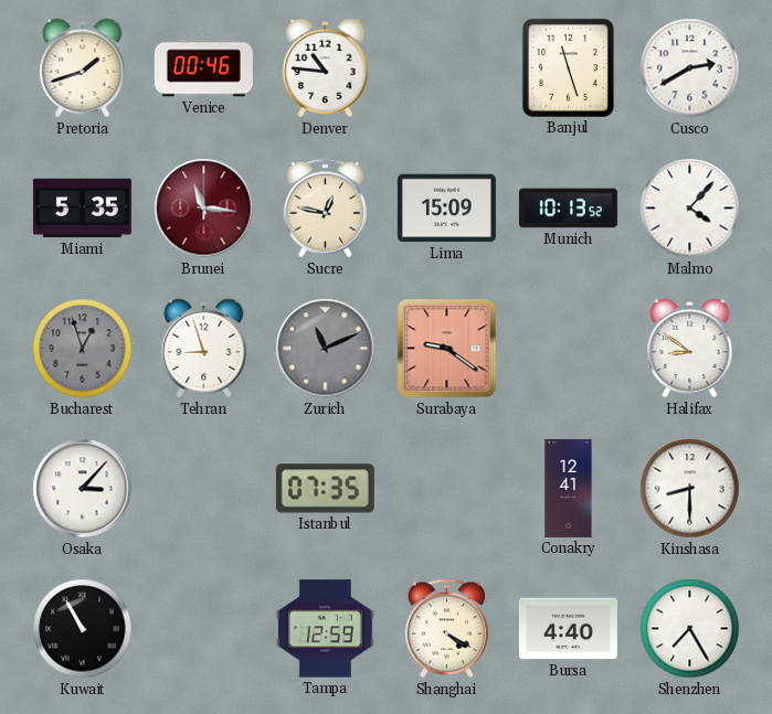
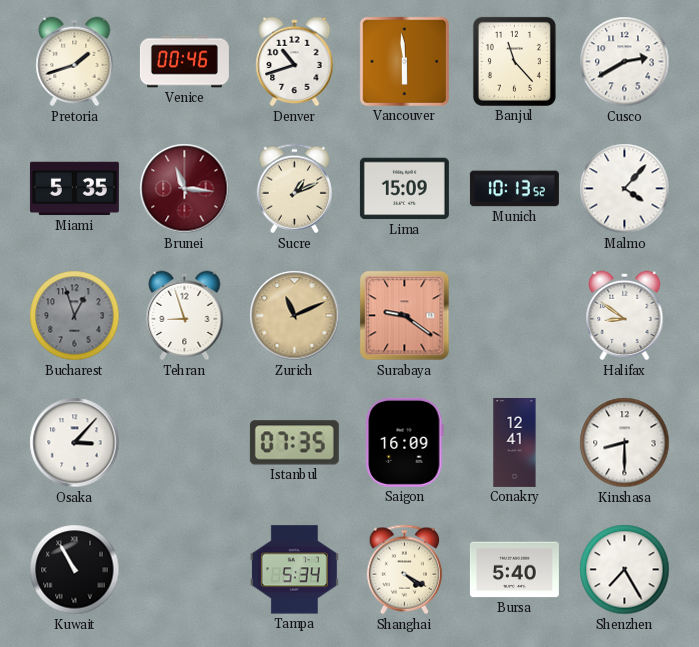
Denver: 10:46 -> 10:42 (295, 62)
Vancouver: none -> 5:59 (404, 61)
Banjul: 11:27 -> 11:23 (514, 61)
Sucre: 12:47 -> 1:11 (294, 189)
Zurich dial: grey -> champagne (295, 316)
Saigon: none -> 16:09 (405, 442)
Tampa: 12:59 -> 5:34 (294, 570)
Bursa: 4:40 -> 5:40 (514, 570)
